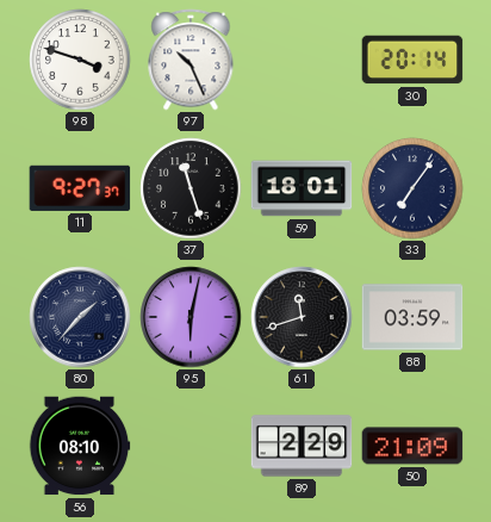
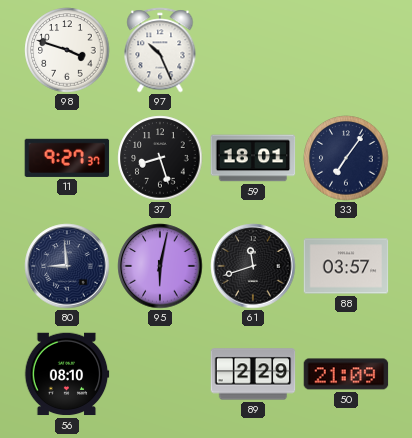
30: 20:14 -> none (412, 60)
37: 11:27 -> 8:27 (160, 158)
80: 1:37 -> 8:59 (67, 266)
88: 03:59 -> 03:57 (346, 266)
